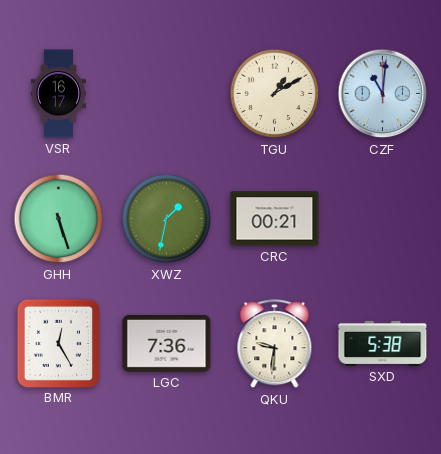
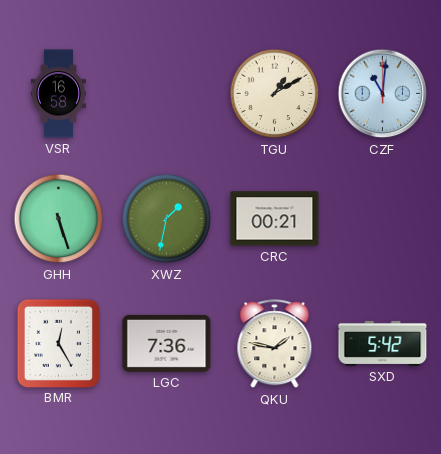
VSR: 16:17 -> 16:58 (58, 94)
QKU: 9:31 -> 1:47 (275, 344)
SXD: 5:38 -> 5:42 (383, 343)
